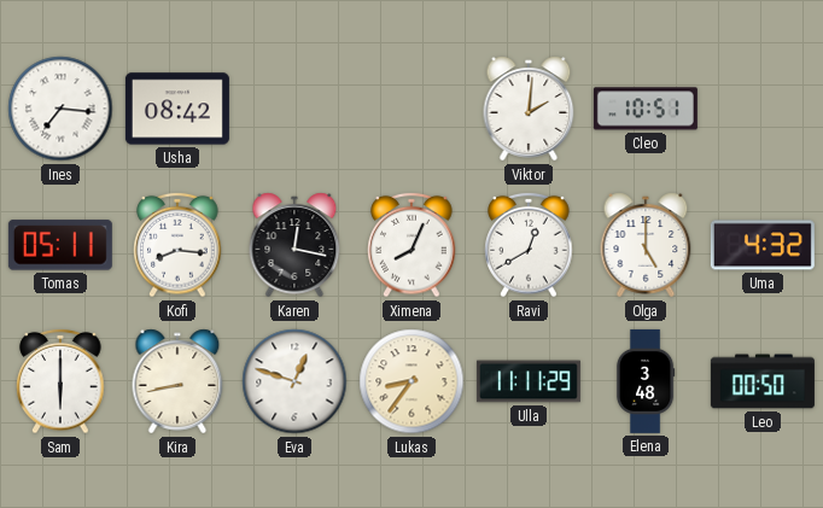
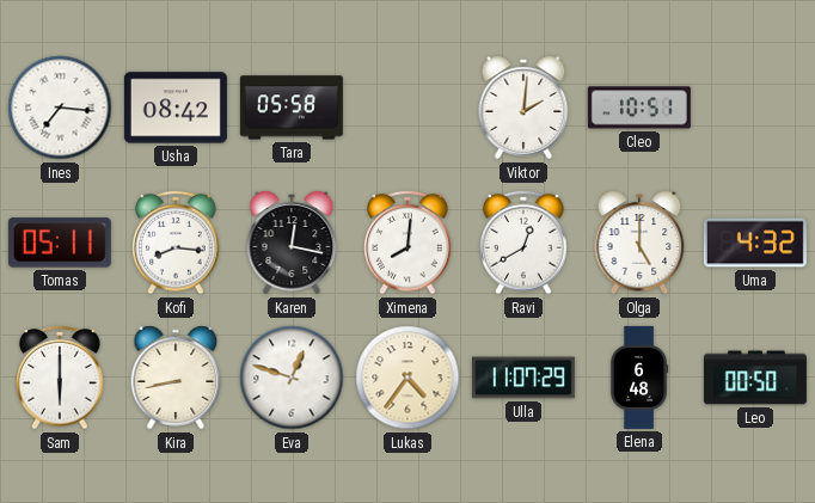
Tara: none -> 05:58 (292, 108)
Ximena: 8:04 -> 8:01 (407, 243)
Lukas: 8:36 -> 4:36 (407, 378)
Ulla: 11:11 -> 11:07 (523, 378)
Elena: 3:48 -> 6:48 (639, 378)
